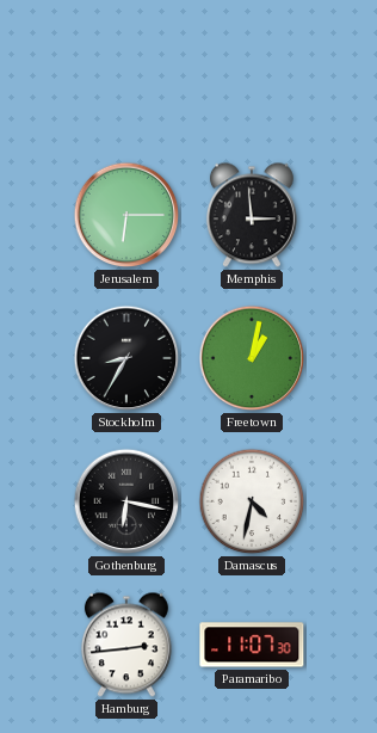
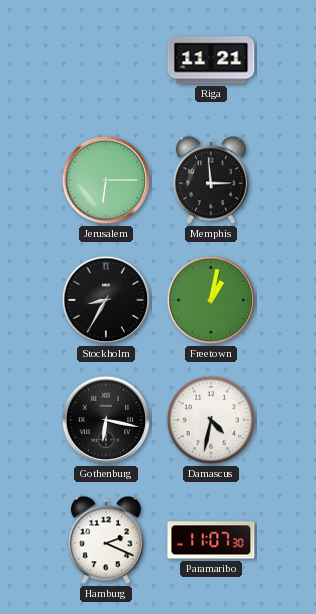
Riga: none -> 11:21 (211, 60)
Hamburg: 2:44 -> 2:19 (106, 540)
